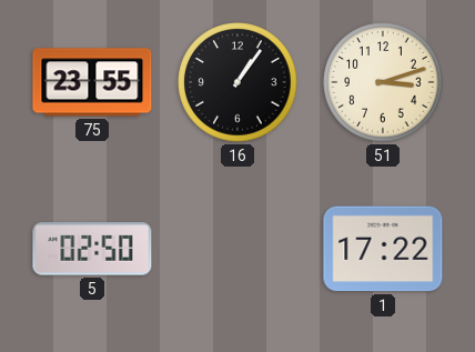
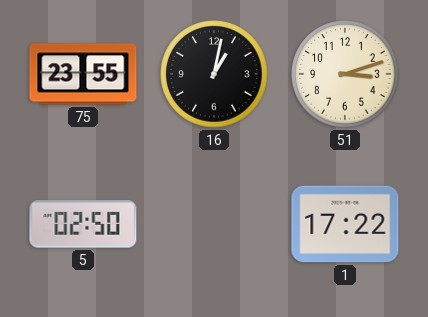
16: 1:06 -> 1:02 (214, 74)
